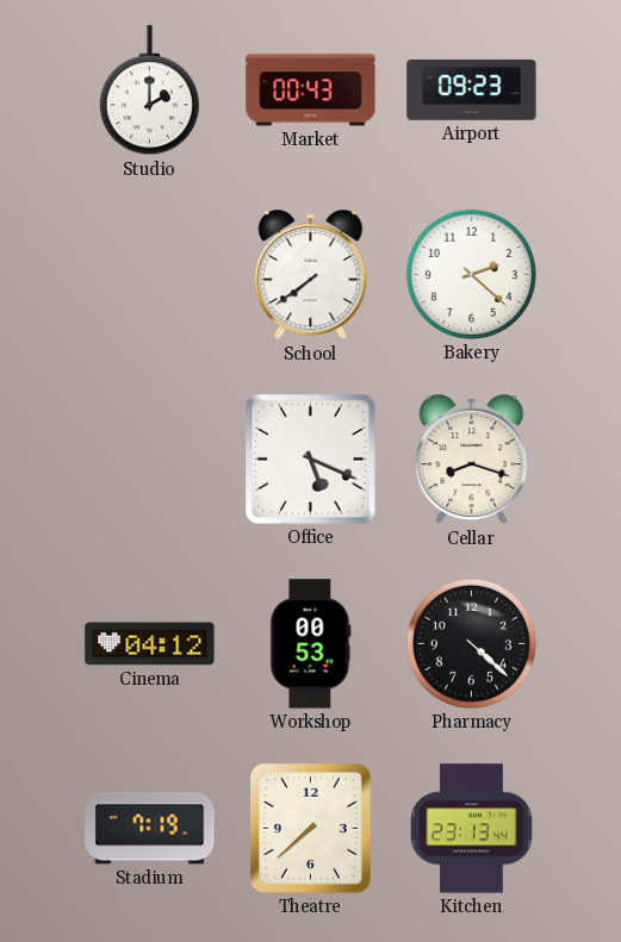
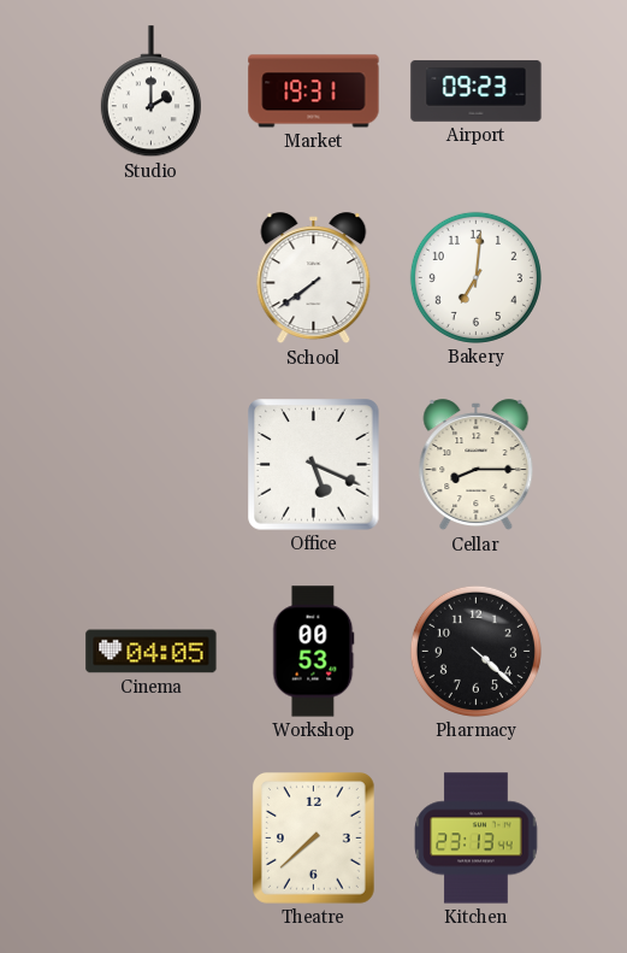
Market: 00:43 -> 19:31 (314, 92)
Bakery: 2:22 -> 7:01 (475, 277)
Cellar: 8:18 -> 8:15 (477, 465)
Cinema: 04:12 -> 04:05 (152, 652)
Stadium: 7:19 -> none (150, 829)
